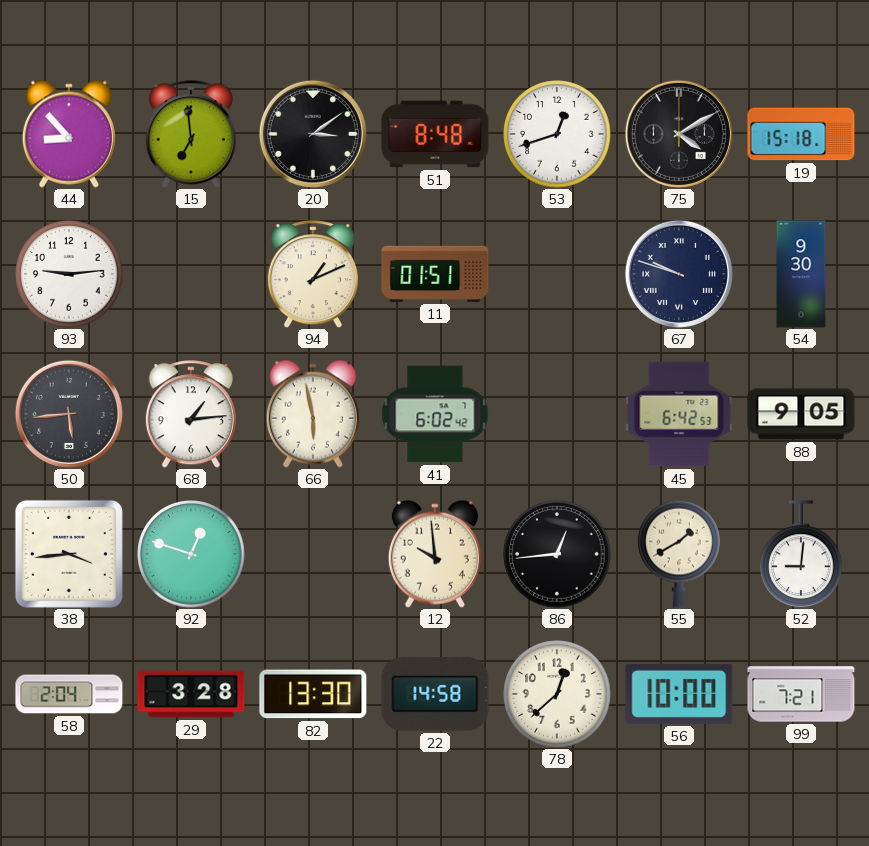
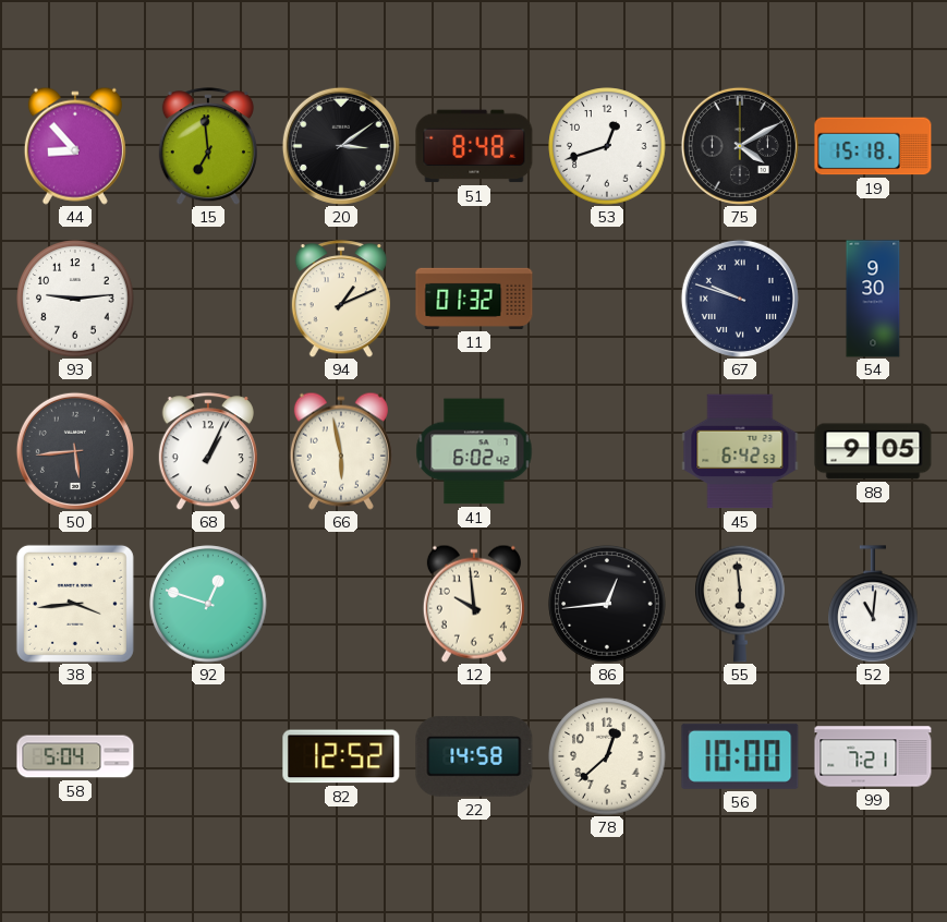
11: 01:51 -> 01:32 (474, 299)
68: 1:14 -> 1:04 (208, 451)
55: 1:40 -> 5:59 (740, 604)
52: 9:01 -> 11:01 (873, 604)
58: 2:04 -> 5:04 (75, 756)
29: 3:28 -> none (191, 694)
82: 13:30 -> 12:52 (341, 756)
